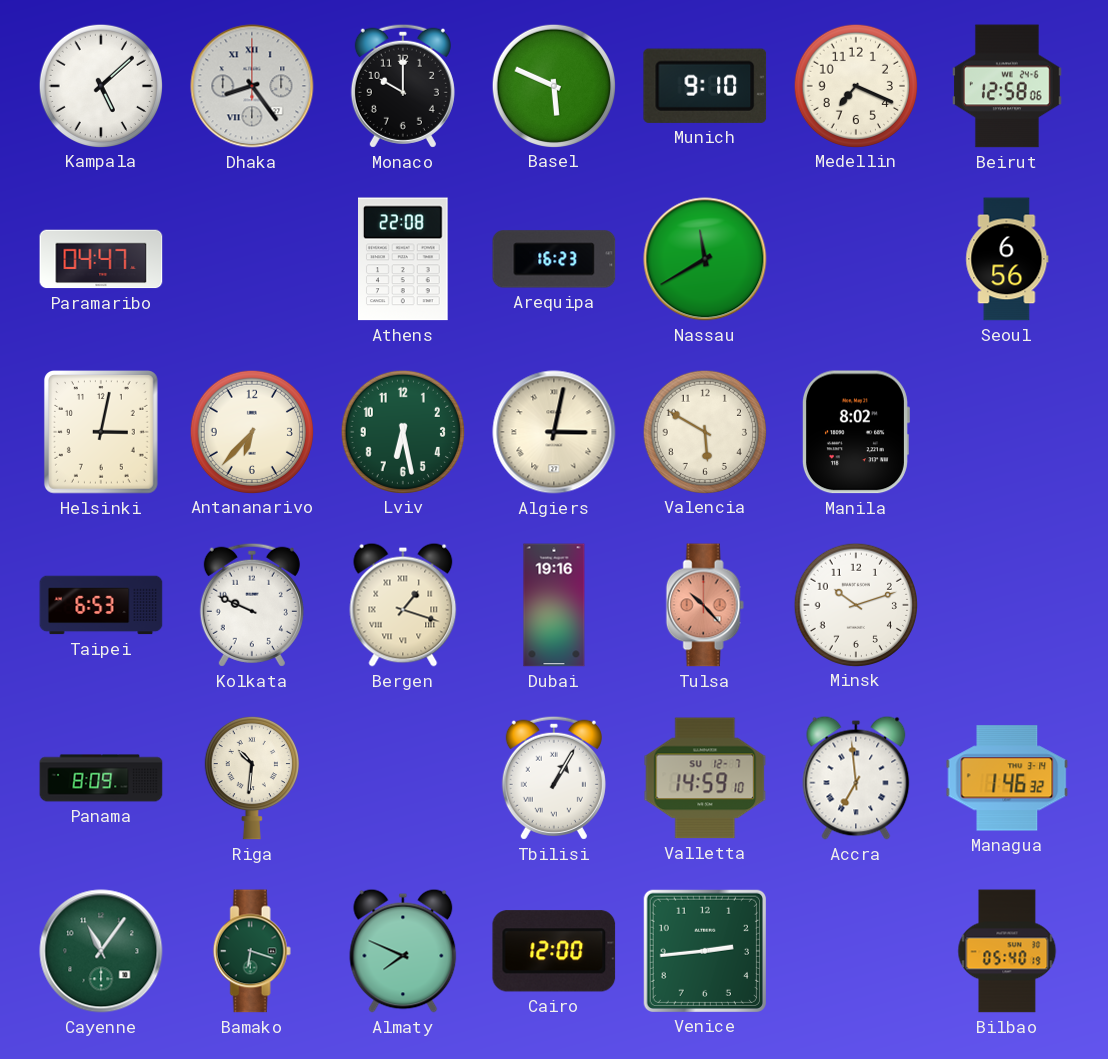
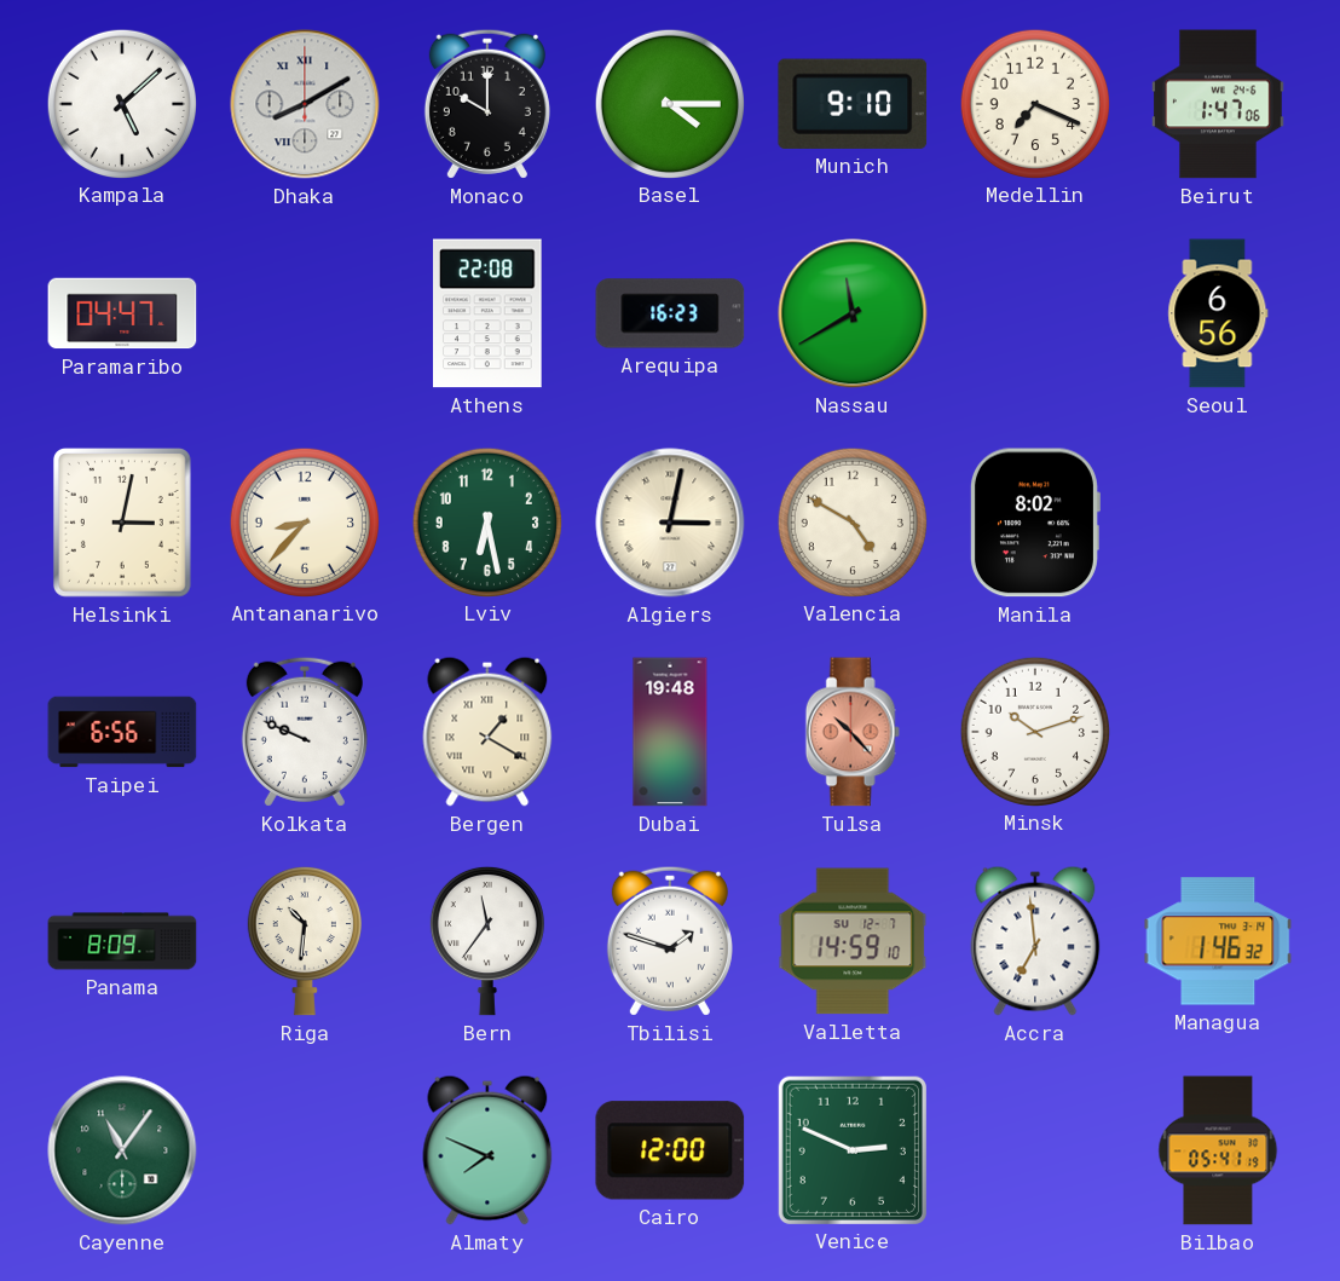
Dhaka: 8:24 -> 8:10 (305, 104)
Basel: 5:49 -> 4:15 (669, 103)
Beirut: 12:58 -> 1:47 (1219, 104)
Antananarivo: 6:37 -> 8:37 (304, 521)
Valencia: 5:50 -> 4:50 (851, 521)
Taipei: 6:53 -> 6:56 (122, 732)
Bergen: 1:18 -> 1:20 (487, 732)
Dubai: 19:16 -> 19:48 (670, 732)
Bern: none -> 11:36 (487, 941)
Tbilisi: 1:05 -> 1:48 (670, 941)
Bamako: 6:18 -> none (252, 951)
Venice: 2:44 -> 2:49 (853, 1150)
Bilbao: 05:40 -> 05:41 (1218, 1150)
